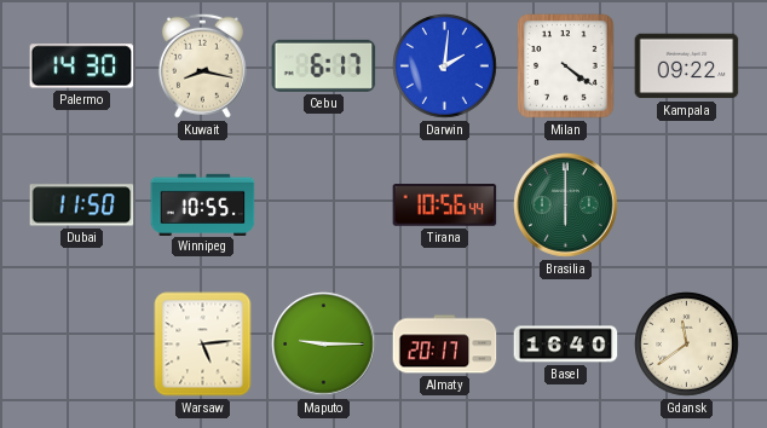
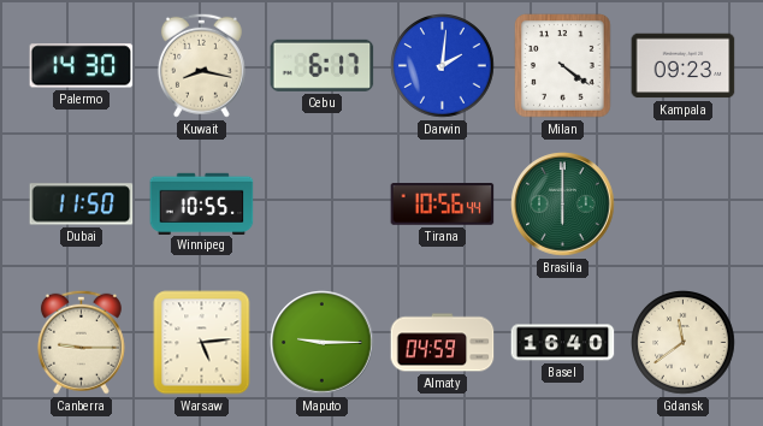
Kampala: 09:22 -> 09:23 (684, 66)
Canberra: none -> 9:15 (81, 342)
Almaty: 20:17 -> 04:59 (443, 343)
